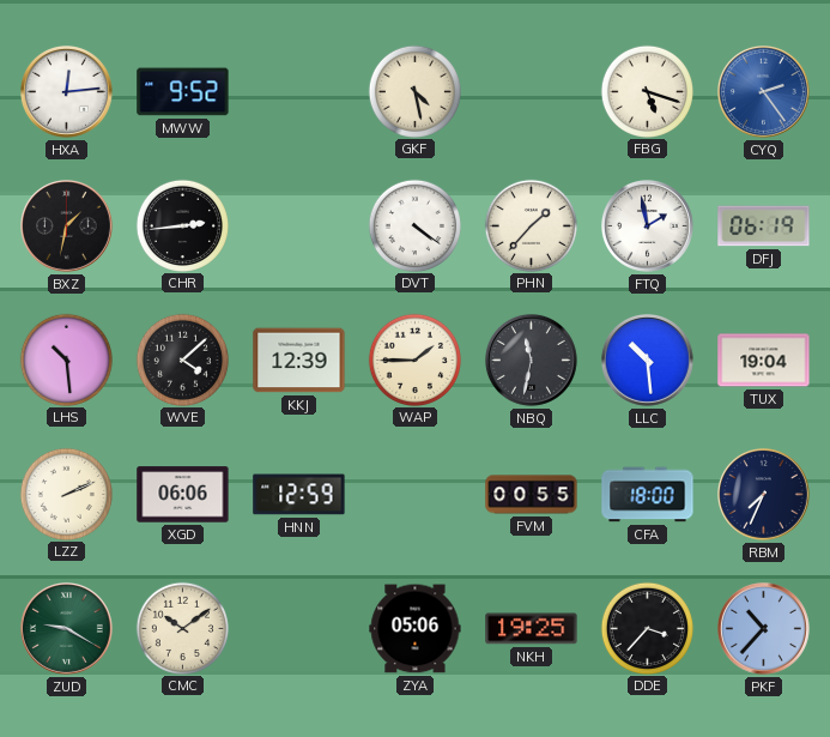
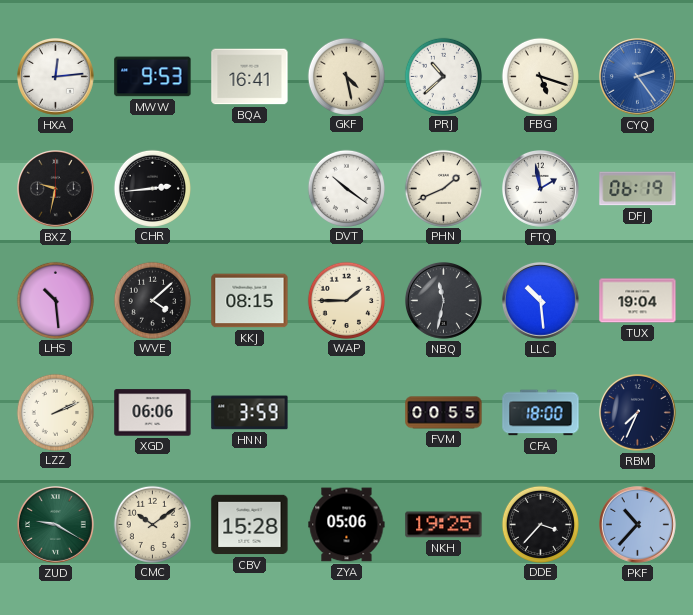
MWW: 9:52 -> 9:53 (153, 77)
BQA: none -> 16:41 (250, 77)
PRJ: none -> 10:38 (443, 76)
BXZ: 1:32 -> 9:32 (56, 189)
DVT: 4:21 -> 10:21 (346, 188)
PHN: 1:37 -> 1:41 (443, 188)
KKJ: 12:39 -> 08:15 (250, 301)
HNN: 12:59 -> 3:59 (250, 413)
CBV: none -> 15:28 (250, 525)
